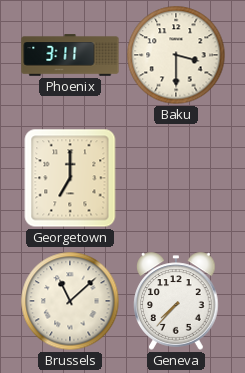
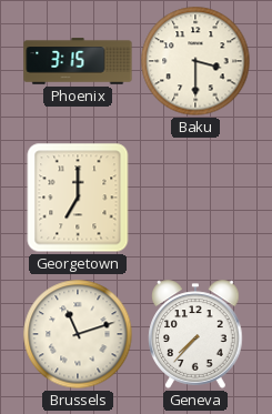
Phoenix: 3:11 -> 3:15 (78, 61)
Brussels: 11:08 -> 11:12 (78, 334)
